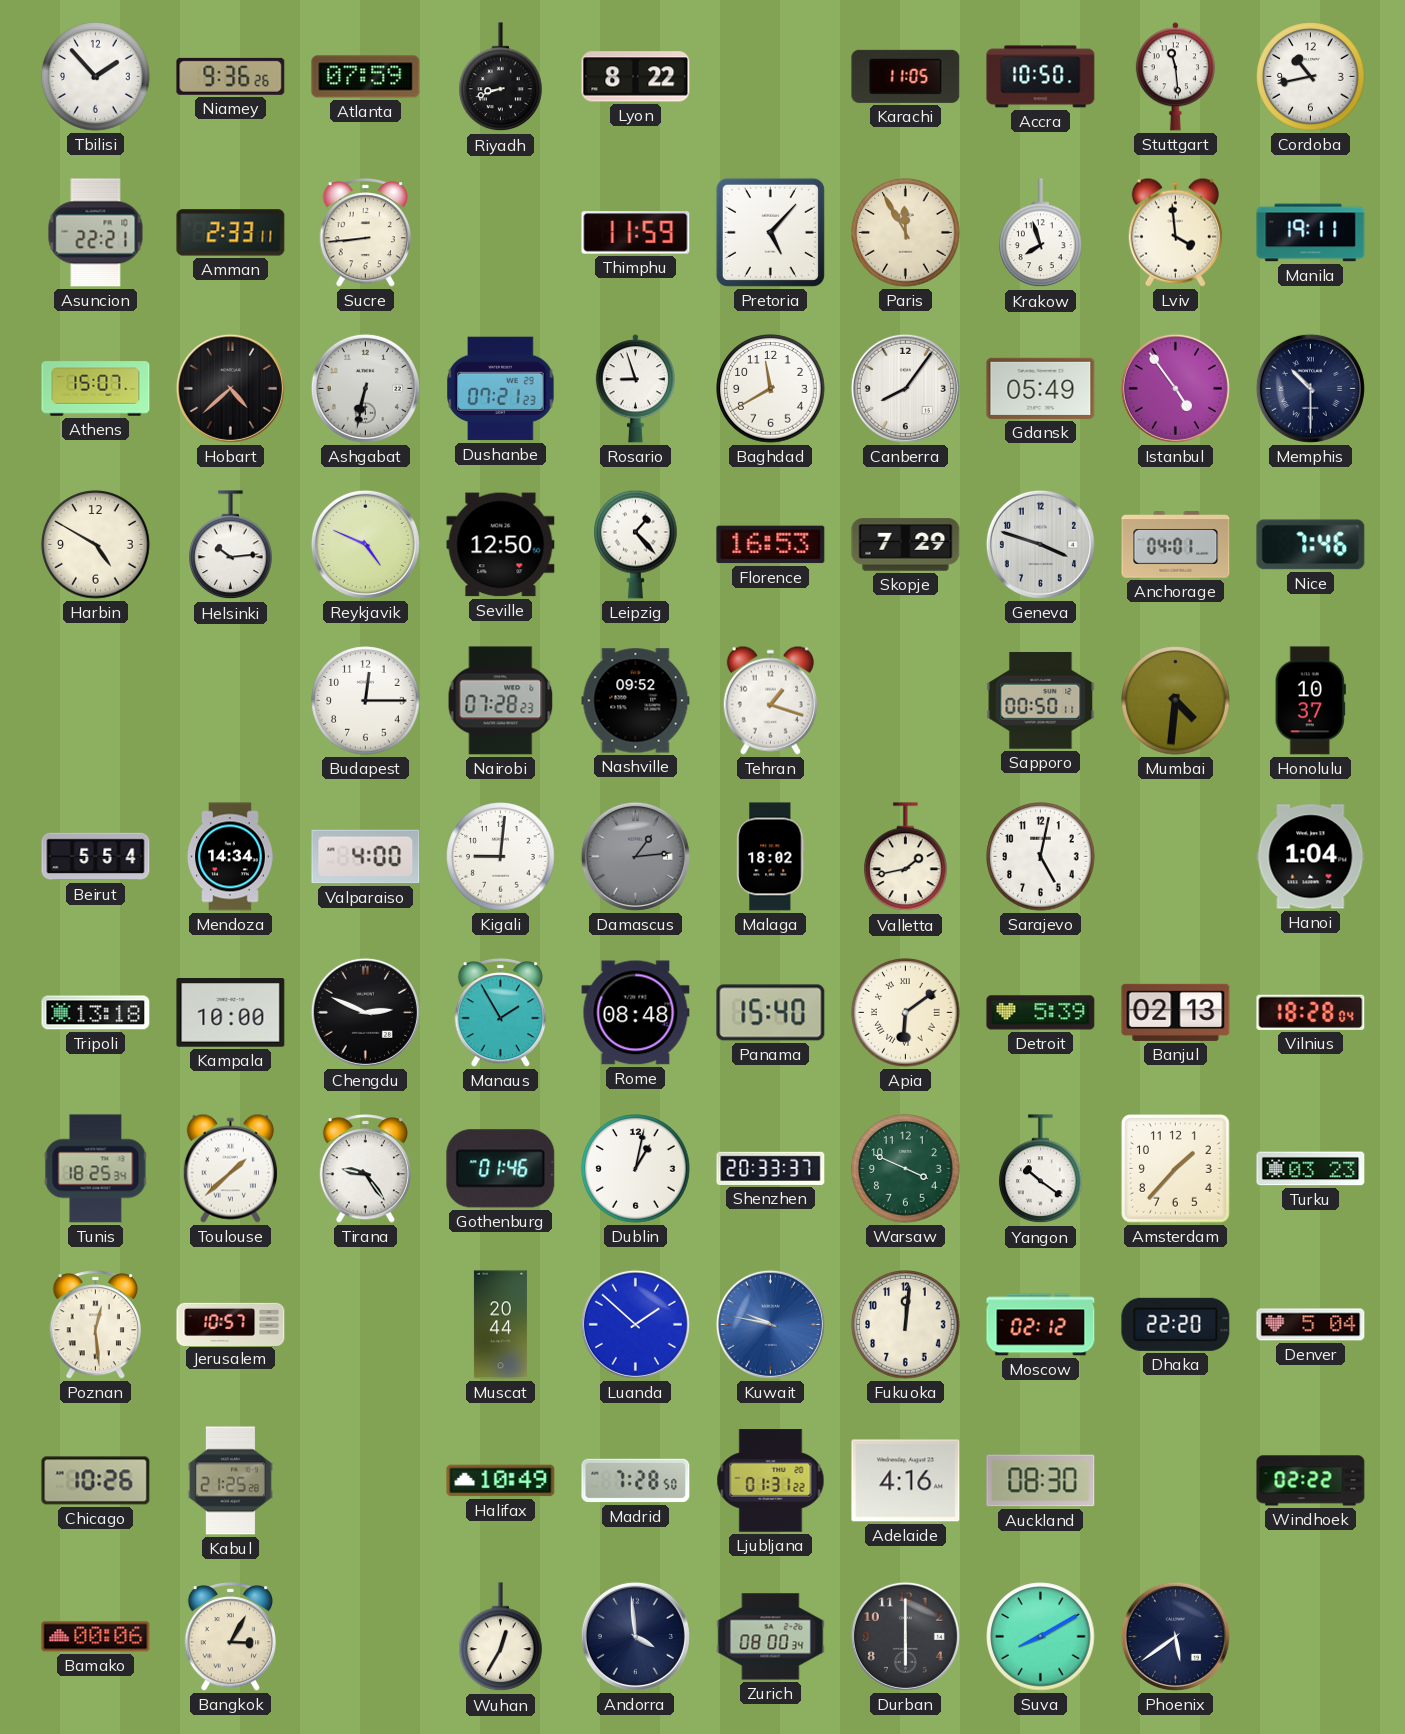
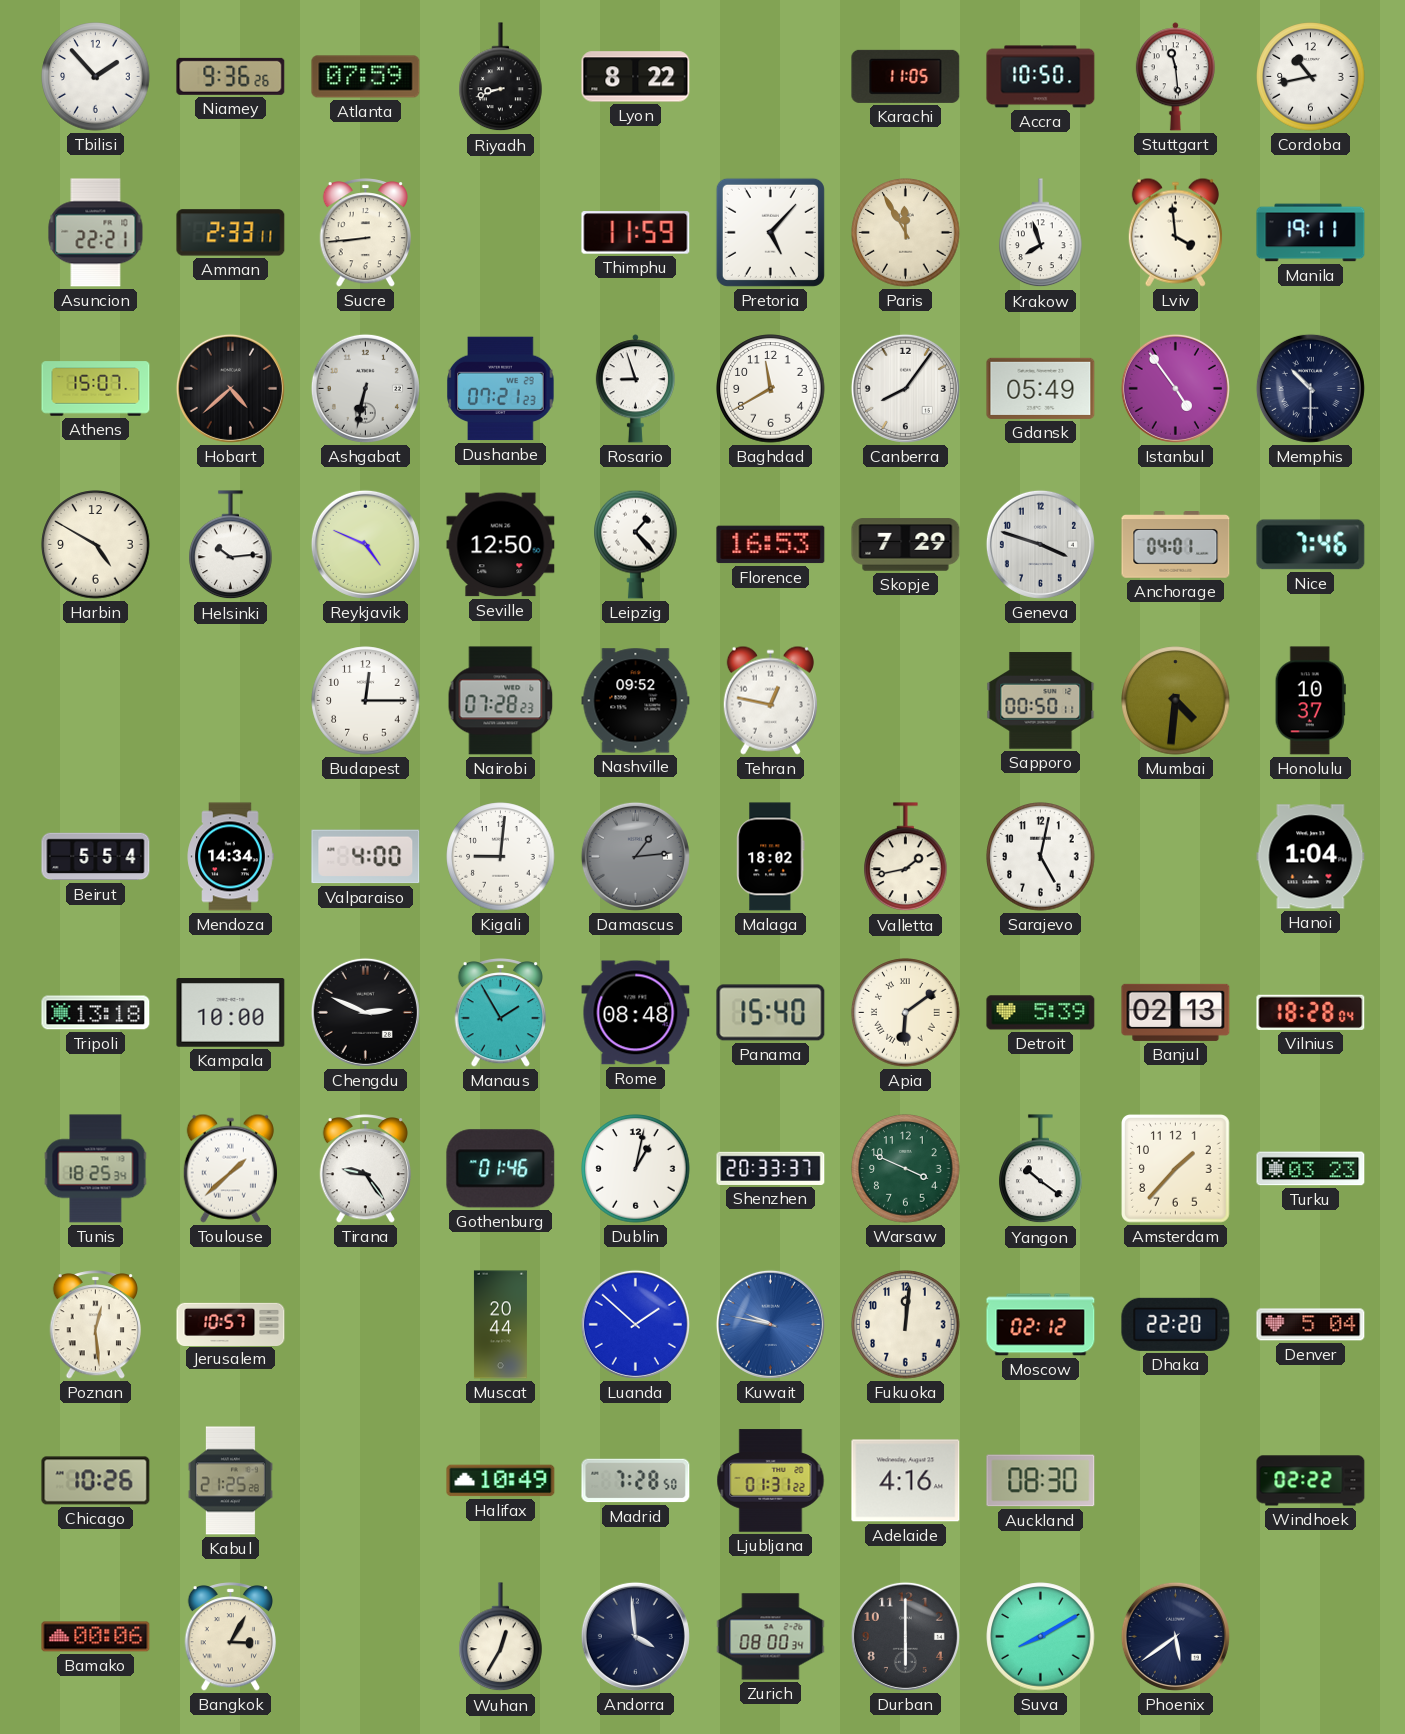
Tehran: 1:18 -> 12:47 (770, 700)
